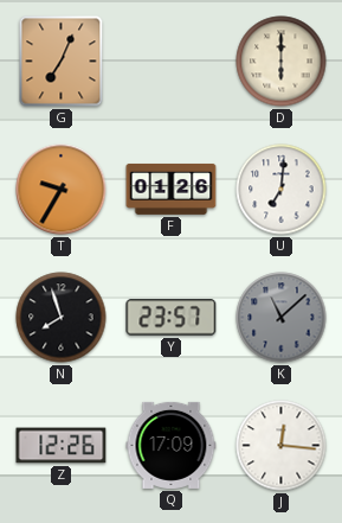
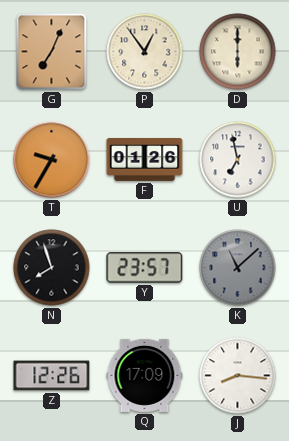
P: none -> 12:54 (145, 52)
U: 7:01 -> 6:58 (238, 160)
J: 12:16 -> 8:16 (238, 376)
